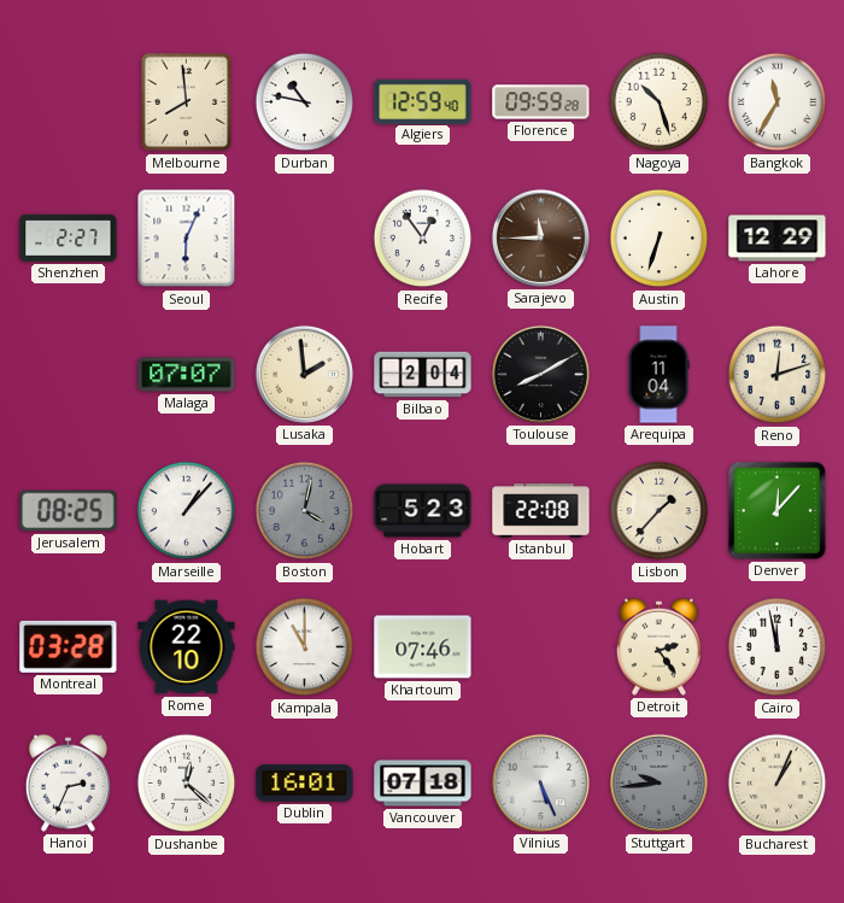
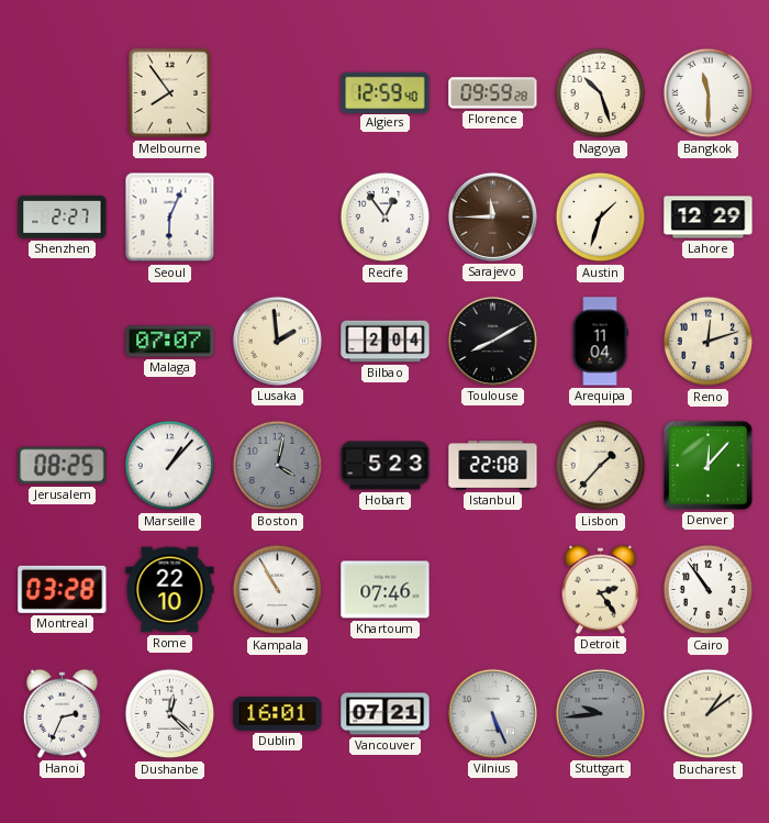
Melbourne: 7:59 -> 7:54 (170, 93)
Durban: 10:47 -> none (305, 102)
Bangkok: 11:35 -> 11:30 (709, 93)
Austin: 6:33 -> 1:33 (601, 218)
Kampala: 11:00 -> 10:55 (278, 590)
Cairo: 11:58 -> 10:54 (709, 590)
Vancouver: 07:18 -> 07:21 (386, 714)
Bucharest: 1:04 -> 1:09 (709, 714)
